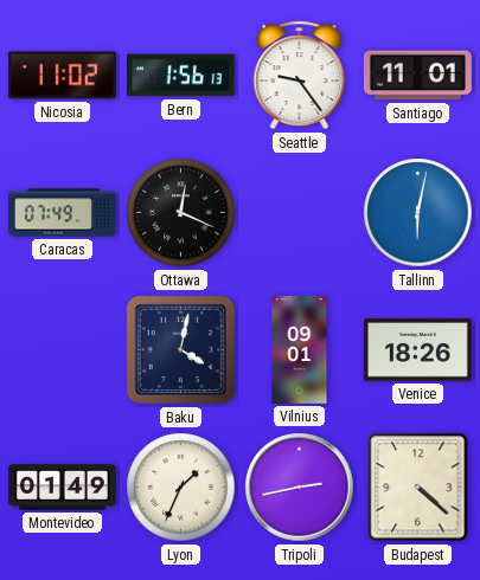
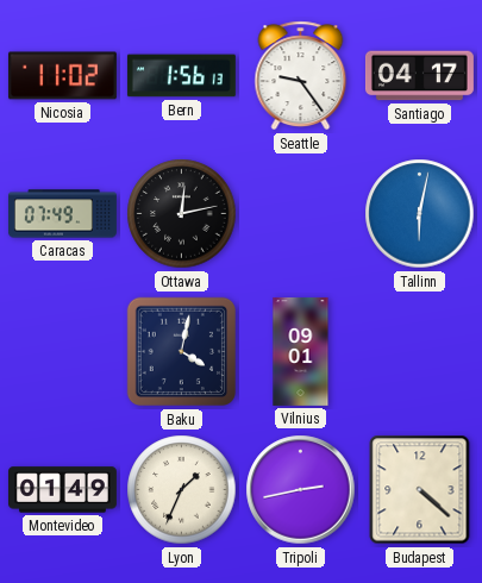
Santiago: 11:01 -> 04:17 (419, 76)
Ottawa: 12:19 -> 12:13 (182, 214)
Venice: 18:26 -> none (417, 350)
